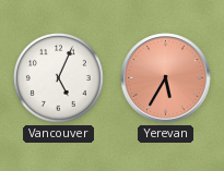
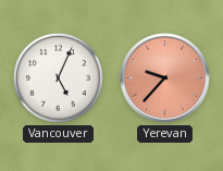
Yerevan: 5:35 -> 9:37 (165, 78)
